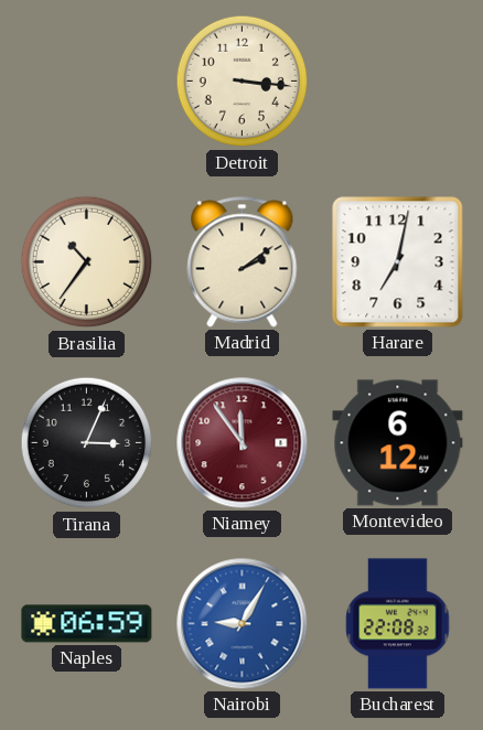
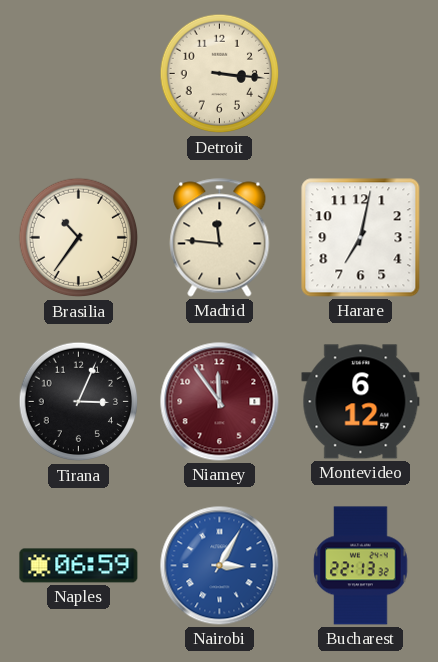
Madrid: 2:09 -> 11:46 (220, 238)
Nairobi: 9:05 -> 3:05 (220, 566)
Bucharest: 22:08 -> 22:13 (361, 566)
